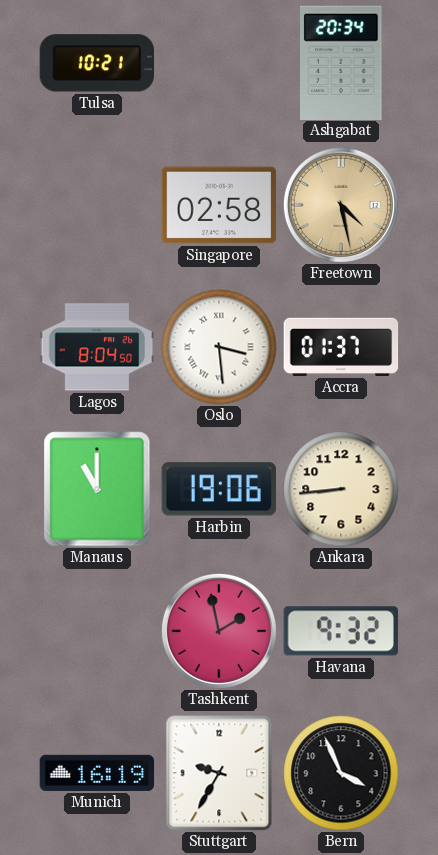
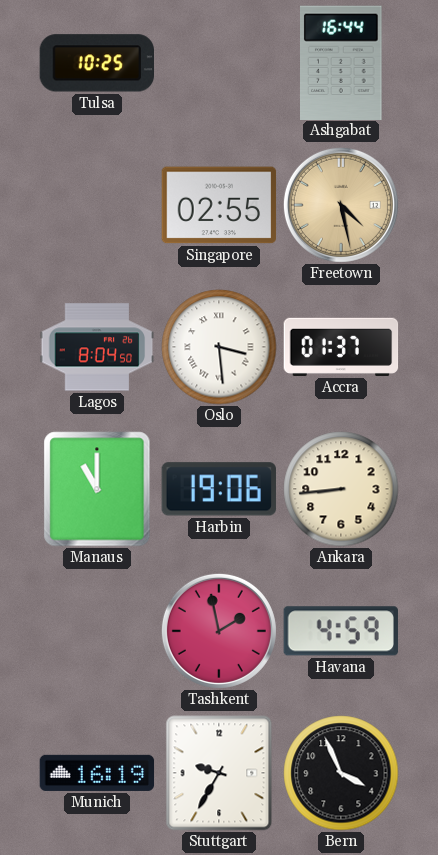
Tulsa: 10:21 -> 10:25 (96, 63)
Ashgabat: 20:34 -> 16:44 (342, 62)
Singapore: 02:58 -> 02:55 (219, 205)
Havana: 9:32 -> 4:59 (340, 631)
